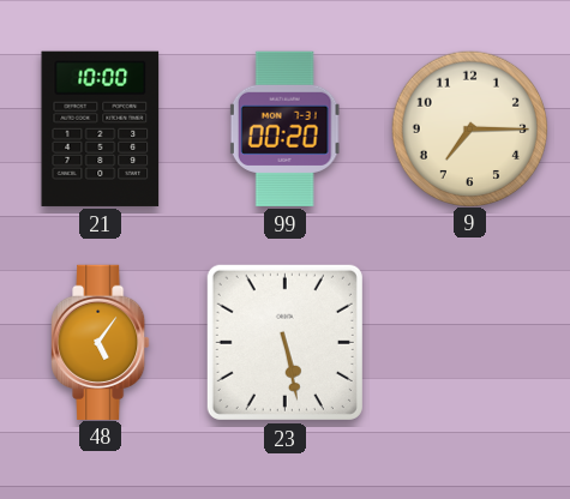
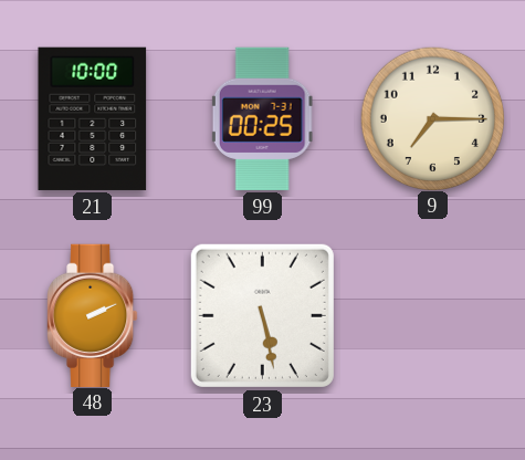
99: 00:20 -> 00:25 (263, 118)
48: 5:06 -> 2:11 (93, 315)
